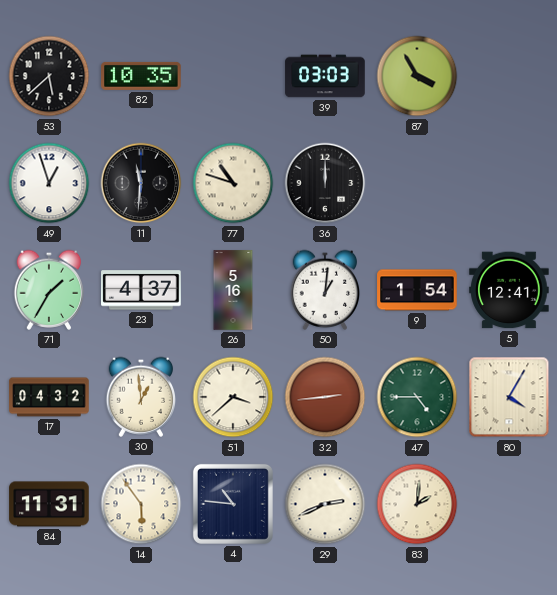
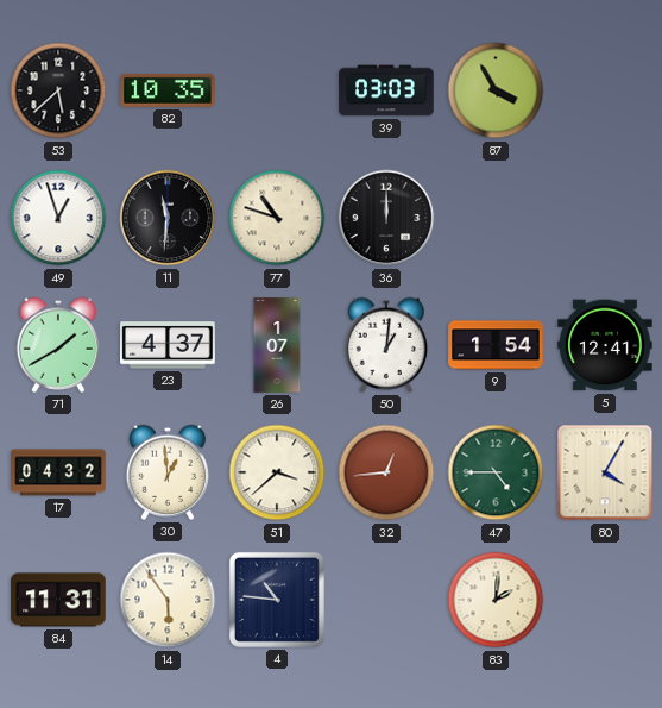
71: 1:35 -> 1:40 (58, 345)
26: 5:16 -> 1:07 (277, 345)
32: 2:44 -> 12:44 (386, 472)
29: 2:41 -> none (325, 504)
